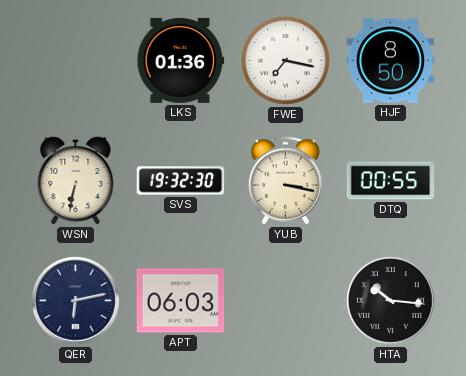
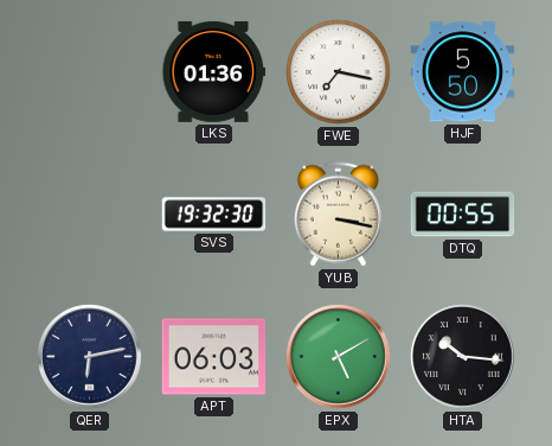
HJF: 8:50 -> 5:50 (463, 72)
WSN: 6:32 -> none (76, 180)
EPX: none -> 5:10 (339, 357)
